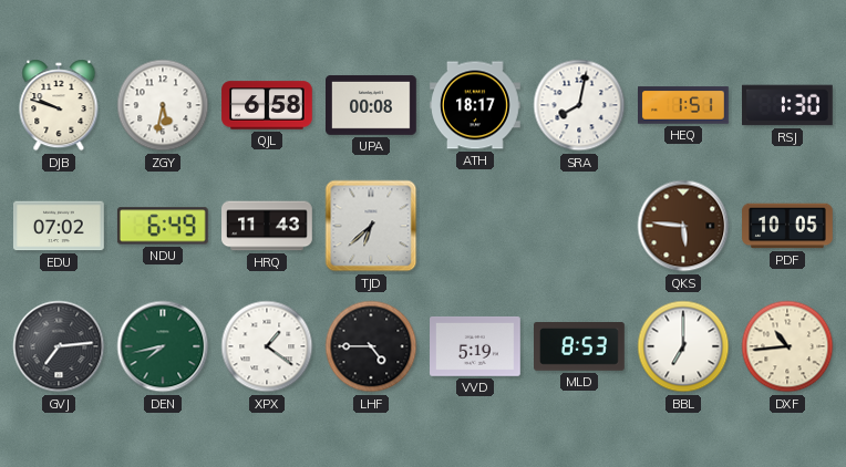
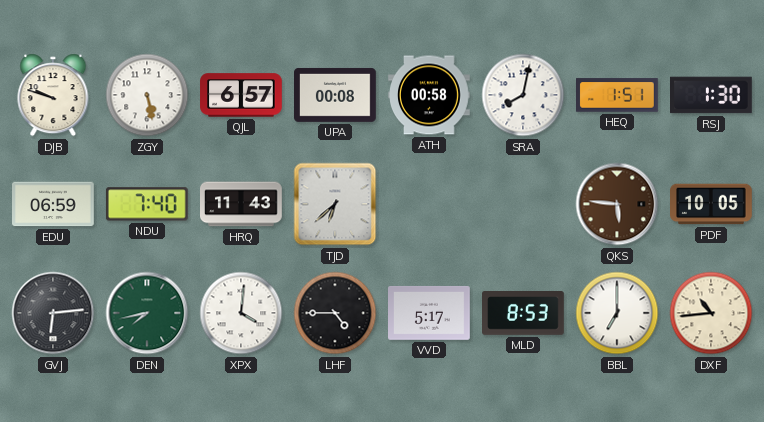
ZGY: 5:32 -> 5:28 (147, 95)
QJL: 6:58 -> 6:57 (241, 95)
ATH: 18:17 -> 00:58 (430, 95)
EDU: 07:02 -> 06:59 (54, 204)
NDU: 6:49 -> 7:40 (147, 204)
GVJ: 7:14 -> 6:14 (53, 313)
XPX: 1:21 -> 4:01 (241, 313)
VVD: 5:19 -> 5:17 (430, 313)
